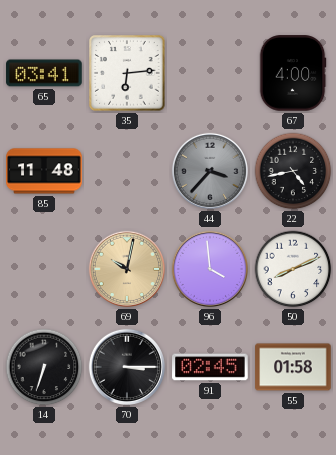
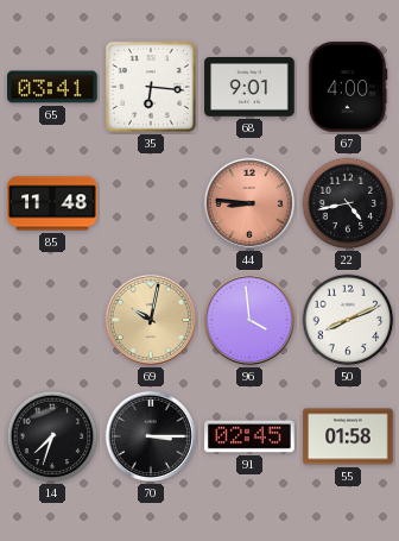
35: 6:14 -> 6:16 (151, 87)
68: none -> 9:01 (249, 88)
44: 3:37 -> 8:46 (249, 203)
44 dial: grey -> salmon (249, 203)
14: 6:33 -> 7:33 (52, 436)
